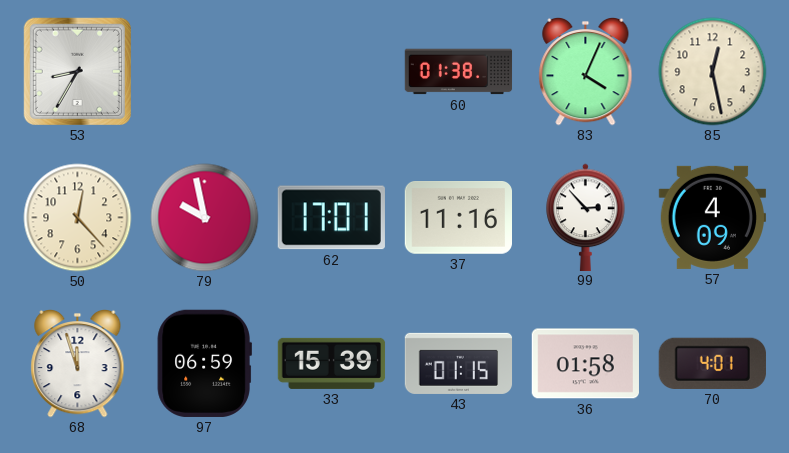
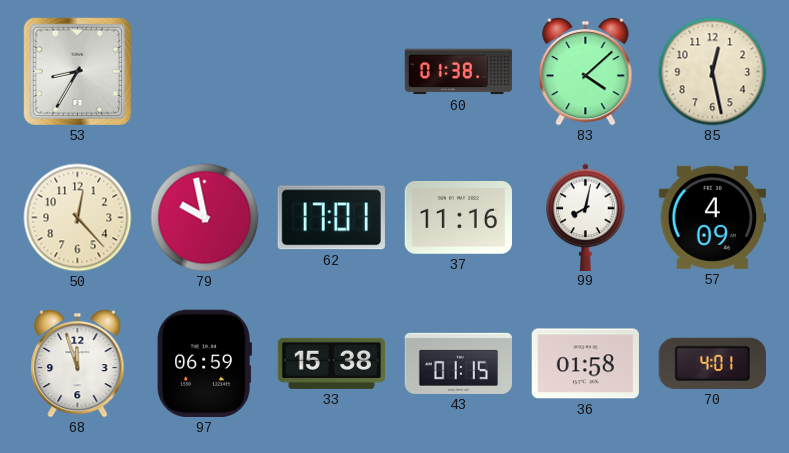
83: 4:04 -> 4:08 (586, 71)
99: 2:53 -> 8:02 (586, 217)
33: 15:39 -> 15:38 (332, 363)
